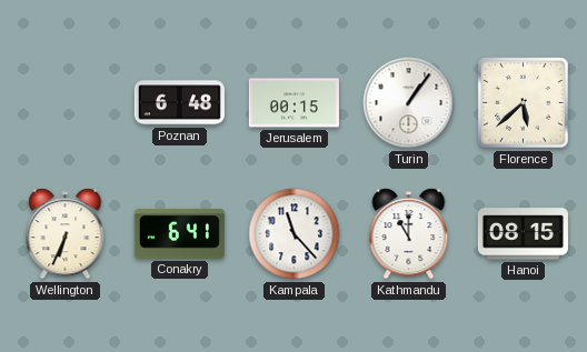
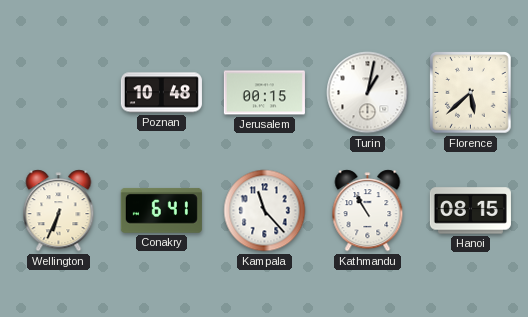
Poznan: 6:48 -> 10:48 (161, 93)
Turin: 1:06 -> 1:02 (368, 93)
Kathmandu: 11:00 -> 10:55 (368, 211)
